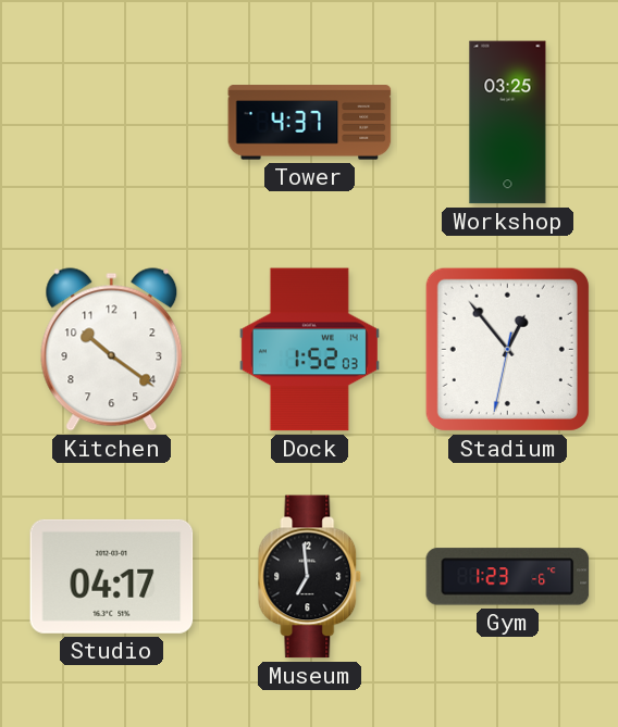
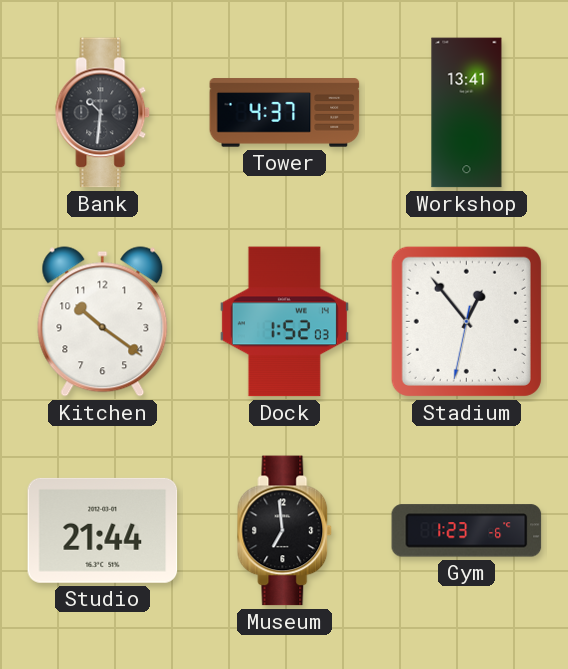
Bank: none -> 10:31 (103, 113)
Workshop: 03:25 -> 13:41 (467, 113)
Studio: 04:17 -> 21:44 (103, 530)
